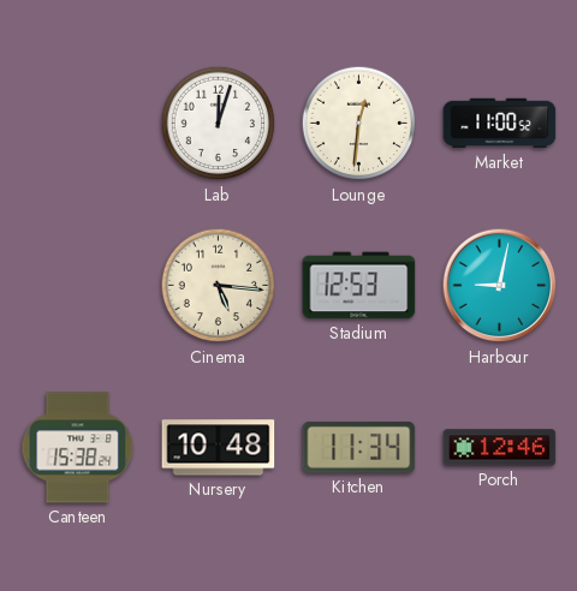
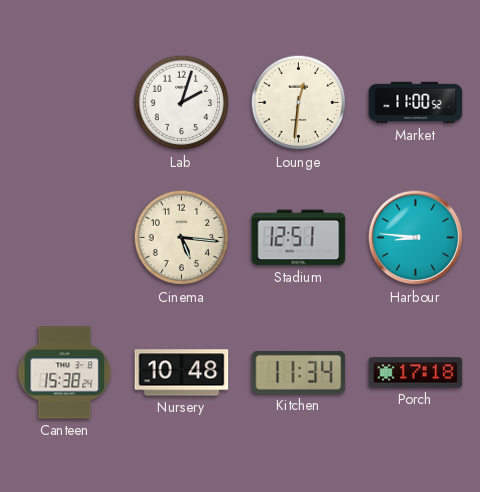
Lab: 12:03 -> 2:03 (182, 103)
Stadium: 12:53 -> 12:51 (299, 238)
Harbour: 9:02 -> 8:46 (416, 238)
Porch: 12:46 -> 17:18 (416, 373)
